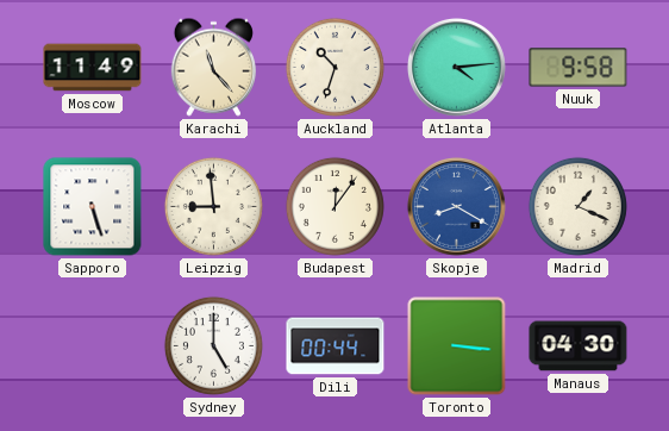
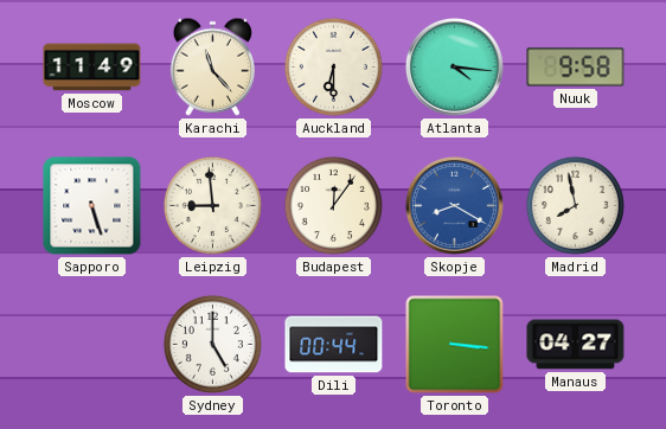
Auckland: 10:33 -> 6:30 (333, 66)
Atlanta: 4:14 -> 4:16 (454, 66)
Madrid: 1:19 -> 7:58 (575, 205)
Manaus: 04:30 -> 04:27 (576, 345)
